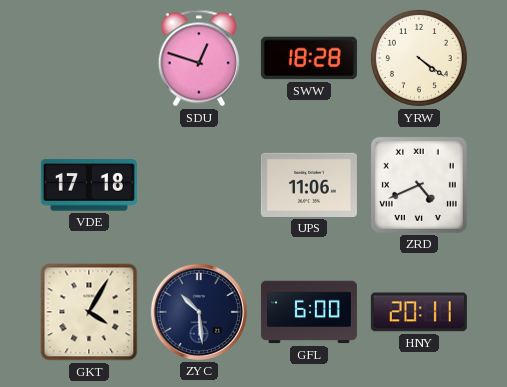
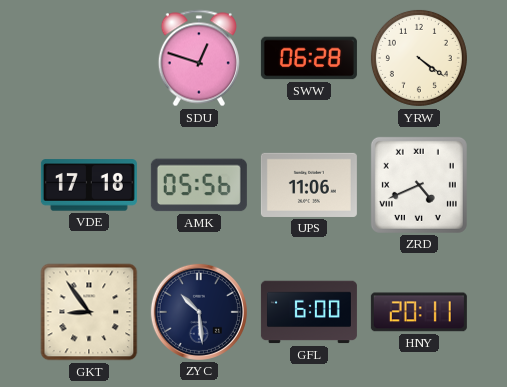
SWW: 18:28 -> 06:28 (309, 58)
AMK: none -> 05:56 (199, 185)
GKT: 4:05 -> 8:54 (89, 312)
